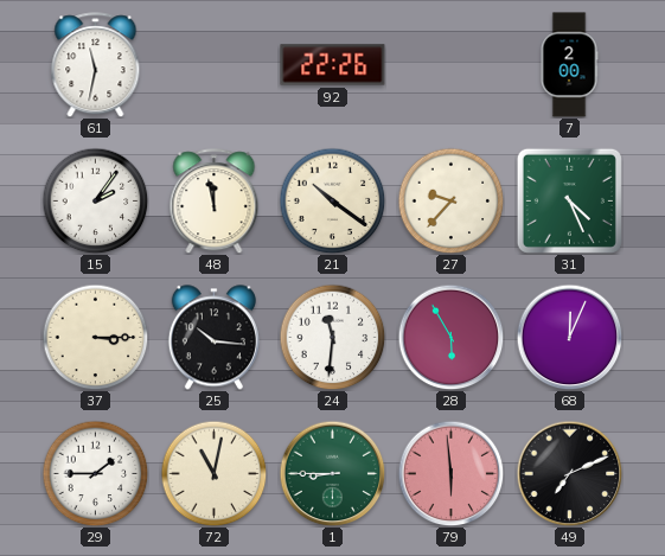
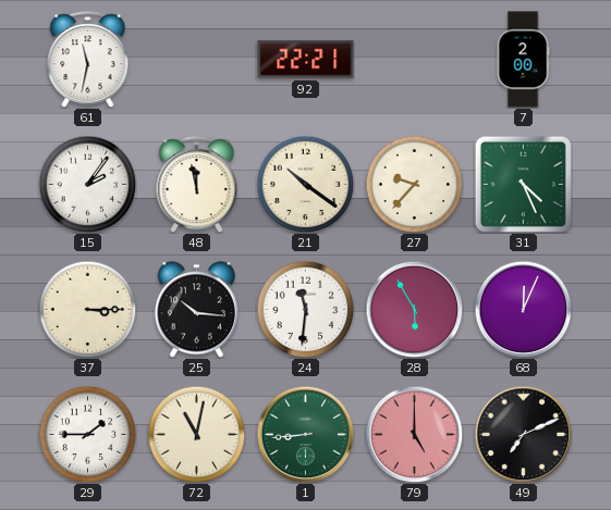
92: 22:26 -> 22:21 (306, 60)
1: 8:45 -> 8:44 (305, 434)
79: 5:59 -> 5:00 (414, 434)
